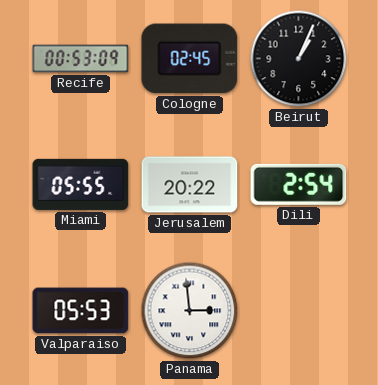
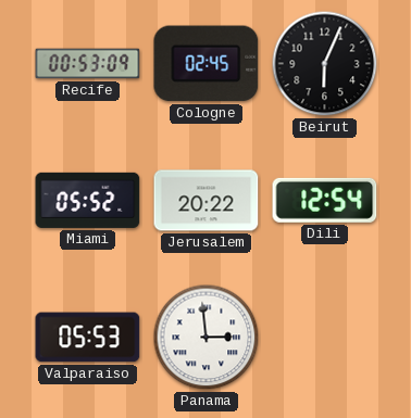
Beirut: 1:04 -> 6:04 (325, 64)
Miami: 05:55 -> 05:52 (88, 200)
Dili: 2:54 -> 12:54 (325, 200)
